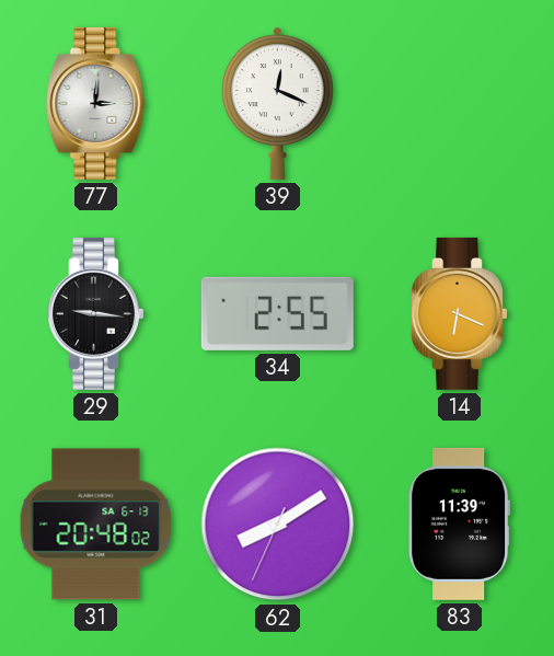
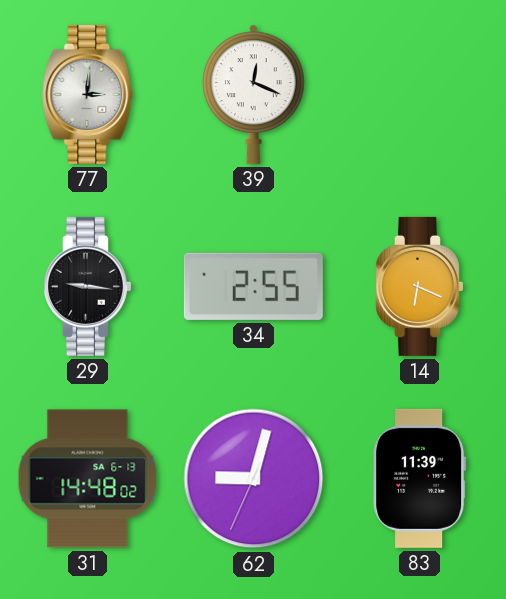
31: 20:48 -> 14:48 (88, 479)
62: 8:09 -> 9:02 (254, 479)
